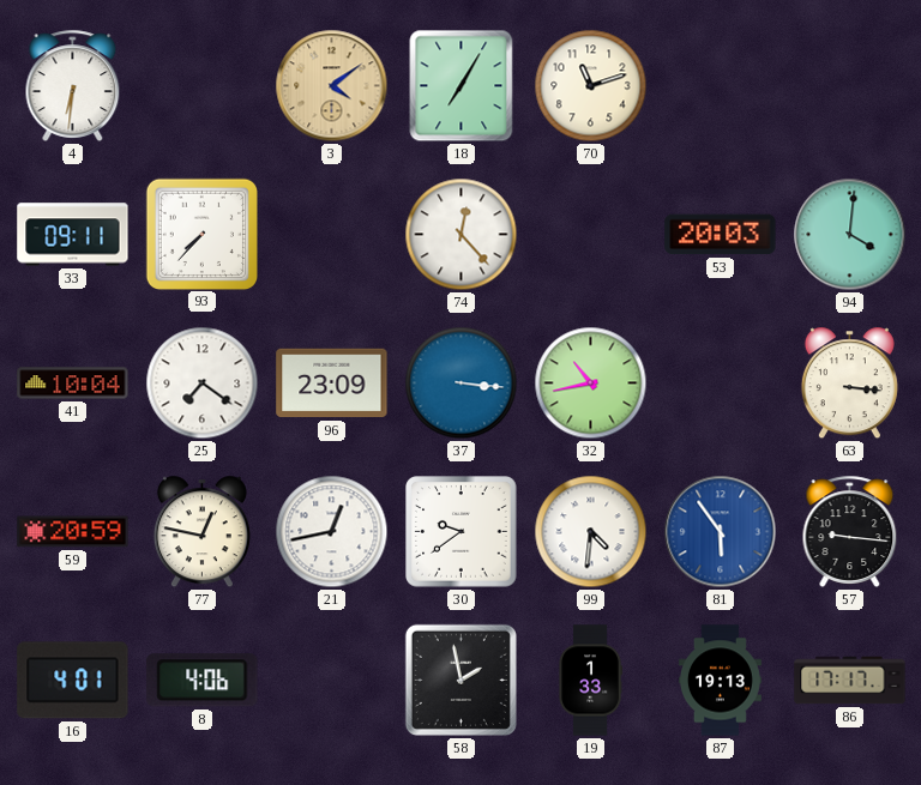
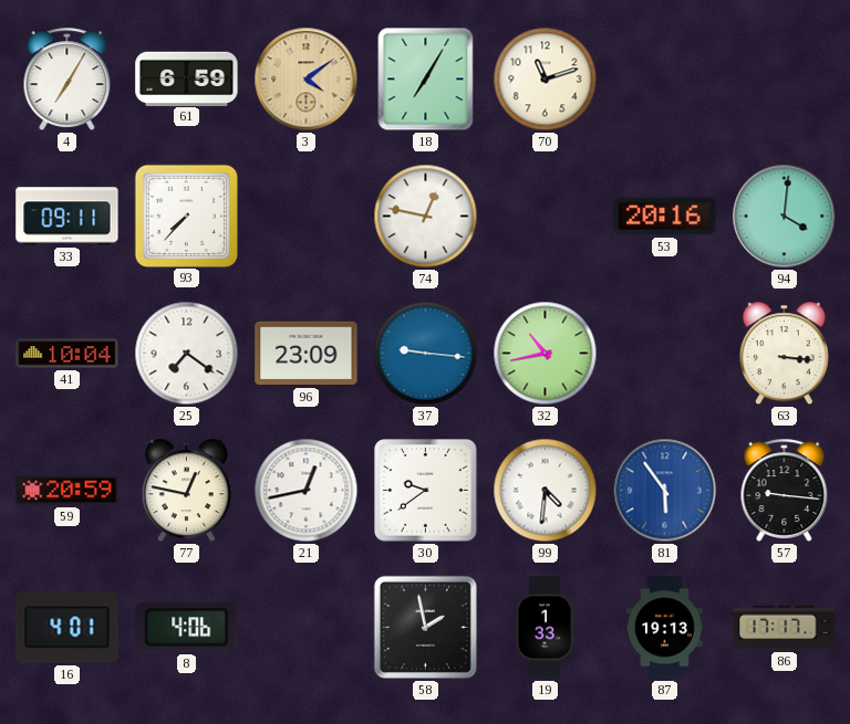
4: 6:31 -> 7:05 (68, 78)
61: none -> 6:59 (187, 78)
74: 12:23 -> 12:47 (426, 217)
53: 20:03 -> 20:16 (665, 217)
37: 3:16 -> 9:16 (426, 354)
